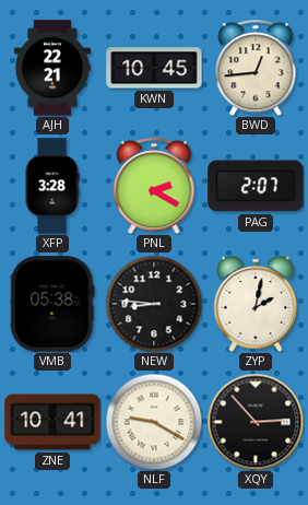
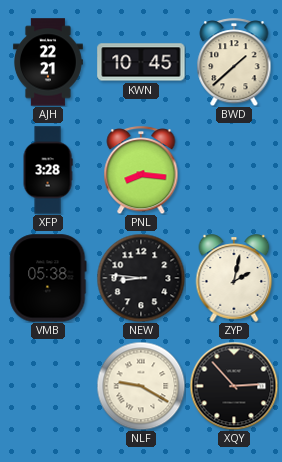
BWD: 12:44 -> 1:38 (234, 62)
PNL: 2:20 -> 8:16 (141, 170)
PAG: 2:07 -> none (256, 186)
ZNE: 10:41 -> none (52, 422)
